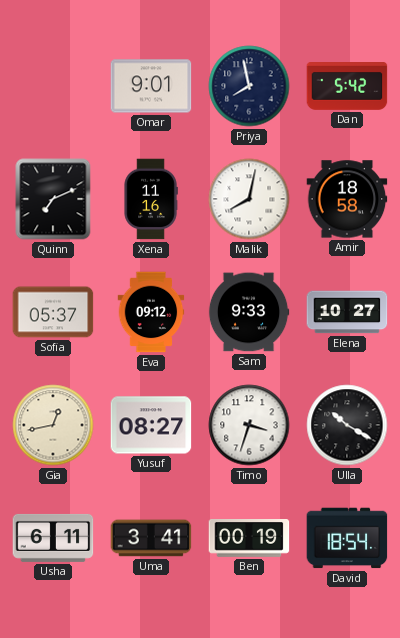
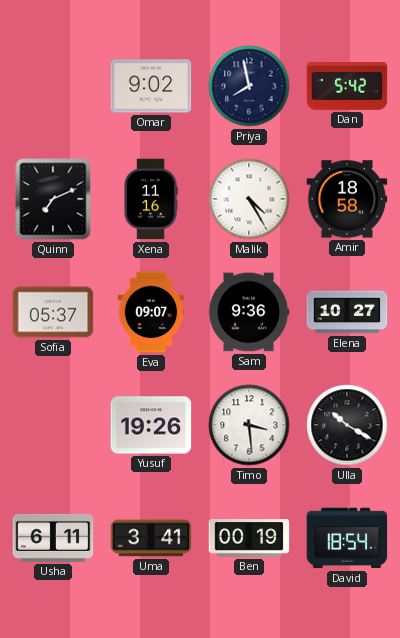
Omar: 9:01 -> 9:02 (151, 86)
Malik: 8:02 -> 4:25 (249, 199)
Eva: 09:12 -> 09:07 (151, 312)
Sam: 9:33 -> 9:36 (249, 312)
Gia: 12:43 -> none (53, 425)
Yusuf: 08:27 -> 19:26 (151, 425)
Timo: 3:33 -> 3:29 (249, 425)
